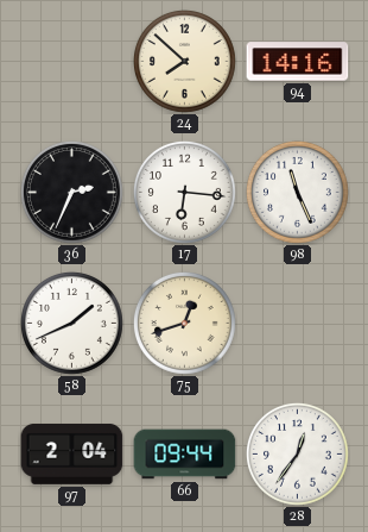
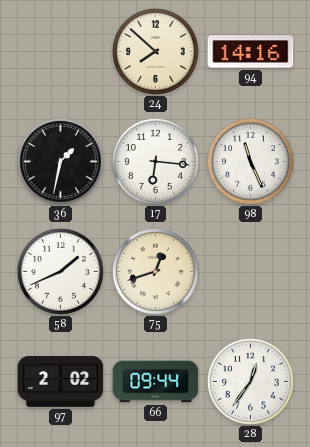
36: 2:34 -> 1:32 (60, 161)
97: 2:04 -> 2:02 (61, 381)
